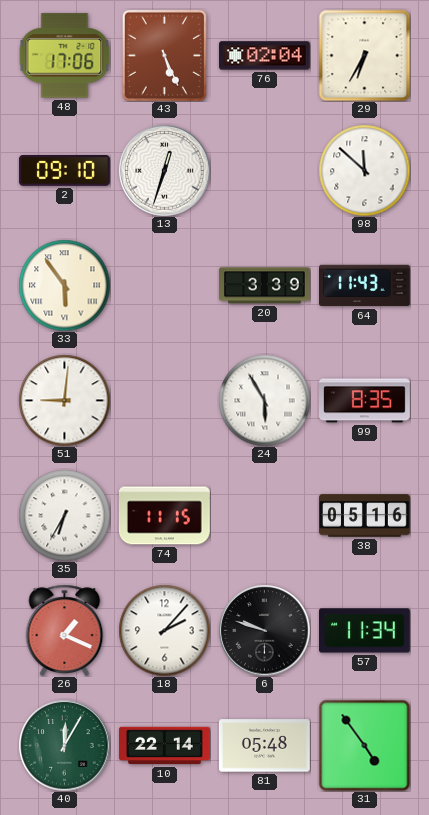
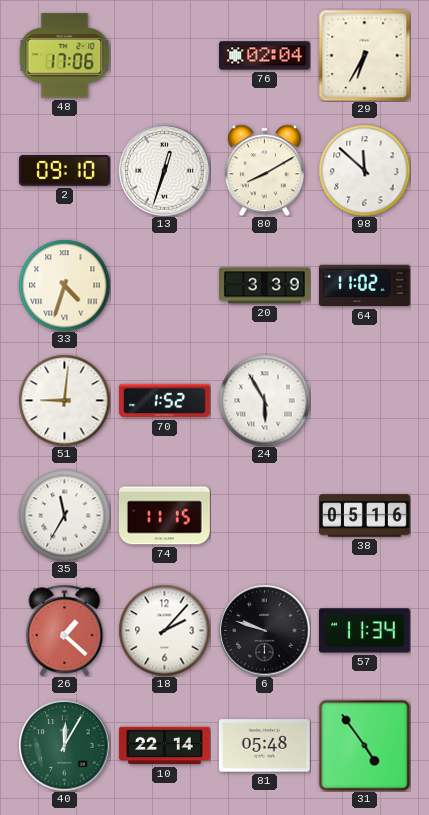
43: 5:26 -> none (164, 55)
80: none -> 8:10 (264, 170)
33: 5:54 -> 4:33 (64, 285)
64: 11:43 -> 11:02 (365, 286)
70: none -> 1:52 (165, 401)
99: 8:35 -> none (365, 401)
35: 6:35 -> 11:35 (64, 515)
26: 1:19 -> 1:22 (65, 630)
